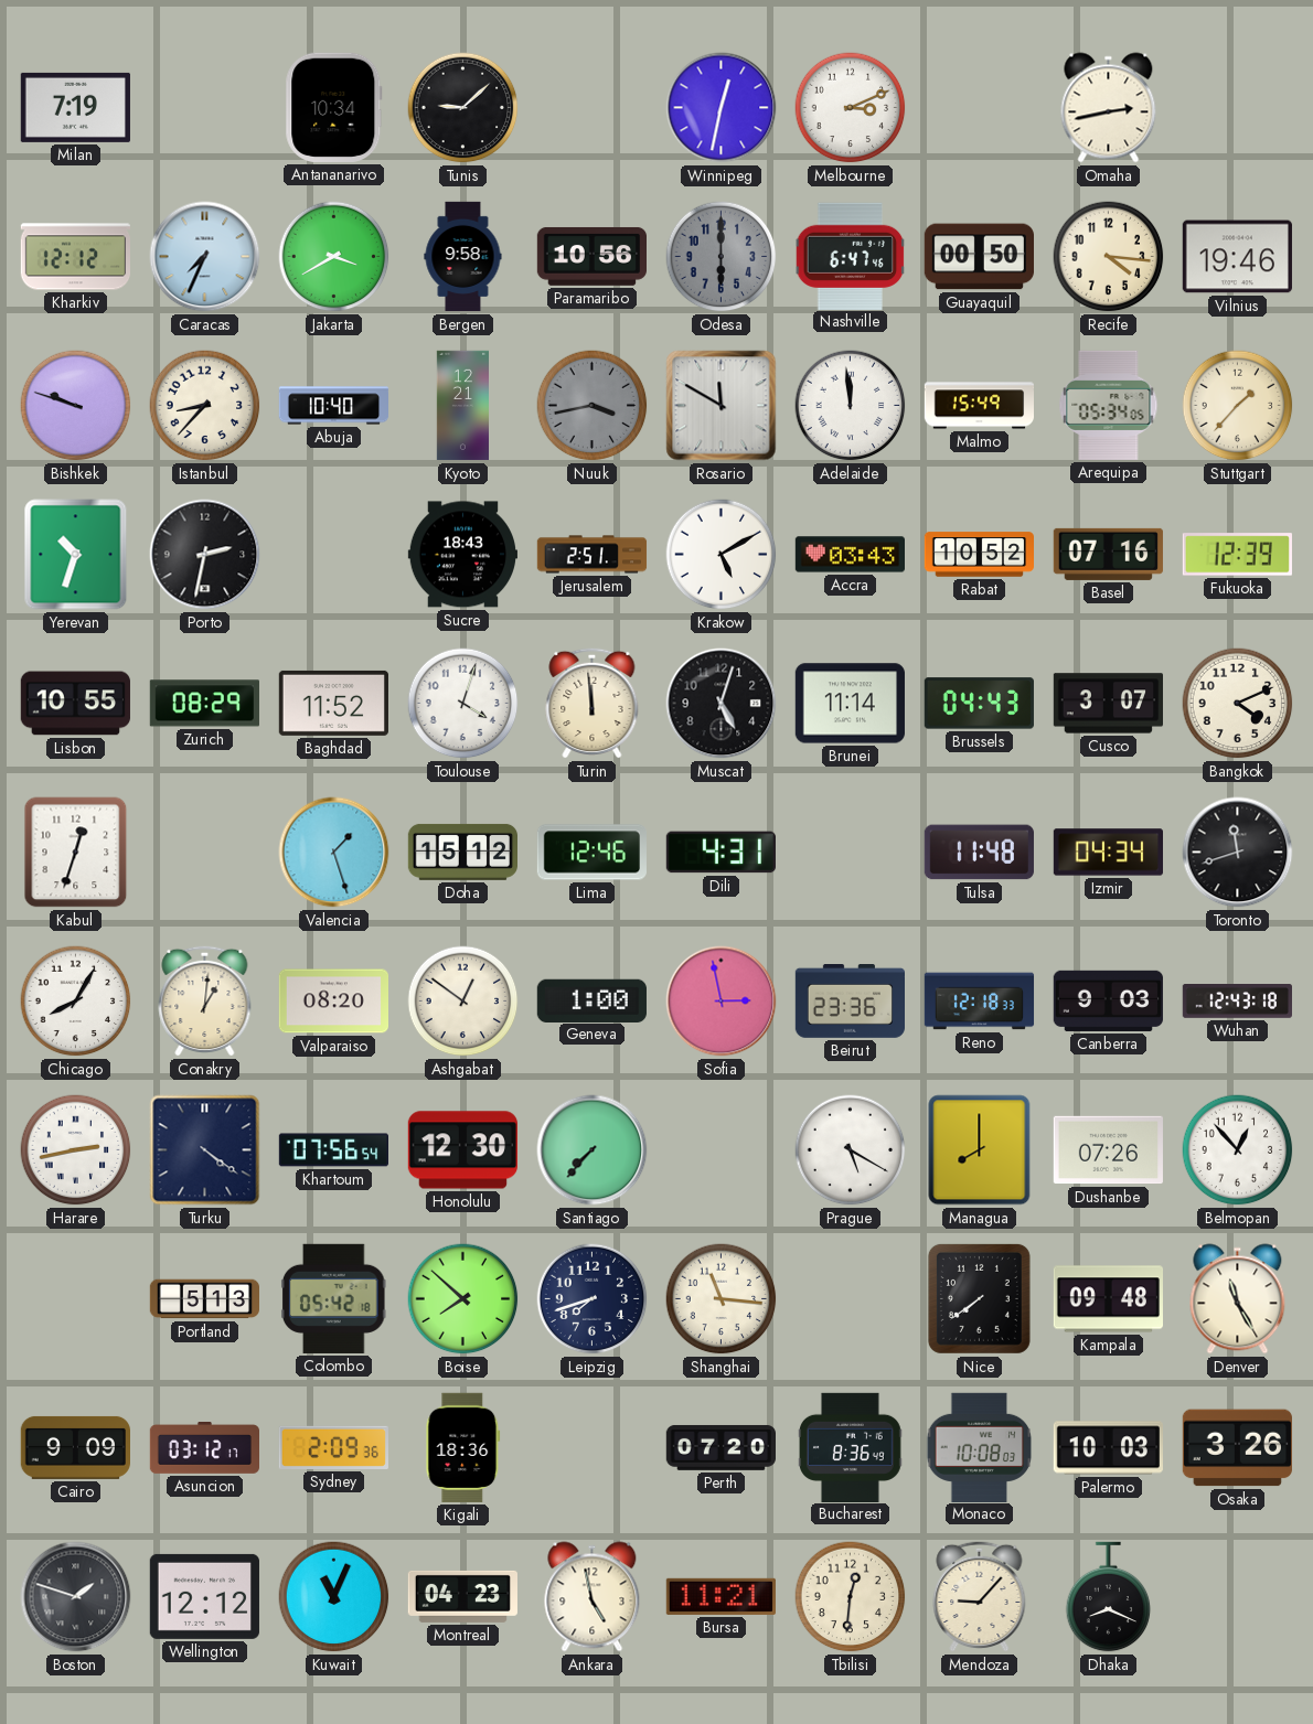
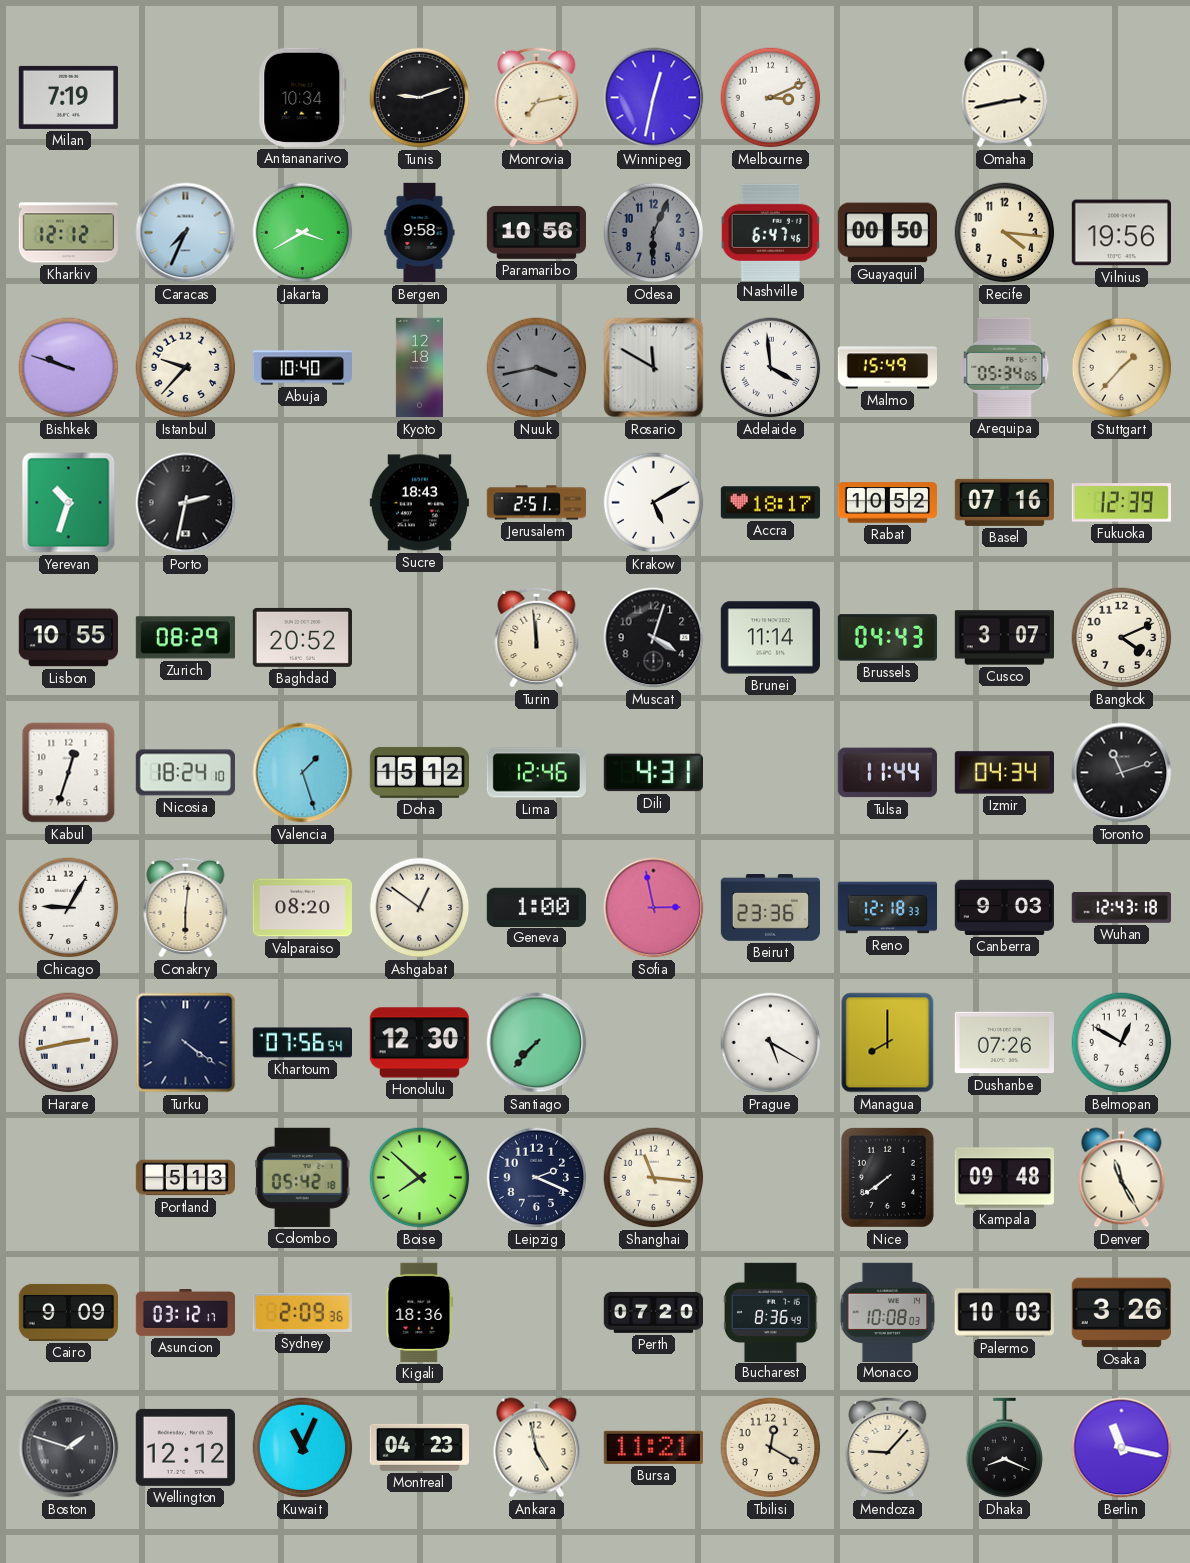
Tunis: 9:08 -> 9:12 (420, 98)
Monrovia: none -> 7:13 (537, 97)
Odesa: 6:00 -> 6:04 (654, 233)
Vilnius: 19:46 -> 19:56 (1121, 233)
Istanbul: 8:37 -> 9:37 (186, 368)
Kyoto: 12:21 -> 12:18 (419, 368)
Adelaide: 11:59 -> 3:59 (771, 368)
Accra: 03:43 -> 18:17 (770, 503)
Baghdad: 11:52 -> 20:52 (302, 637)
Toulouse: 4:03 -> none (463, 704)
Muscat: 5:03 -> 4:03 (654, 638)
Nicosia: none -> 18:24 (185, 773)
Tulsa: 11:48 -> 11:44 (887, 773)
Toronto: 11:42 -> 11:12 (1122, 773)
Chicago: 8:05 -> 9:05 (69, 908)
Conakry: 1:01 -> 6:01 (186, 907)
Belmopan: 12:53 -> 12:50 (1122, 1043)
Leipzig: 7:42 -> 2:19 (537, 1178)
Tbilisi: 12:31 -> 12:20 (771, 1448)
Berlin: none -> 11:17 (1122, 1448)
